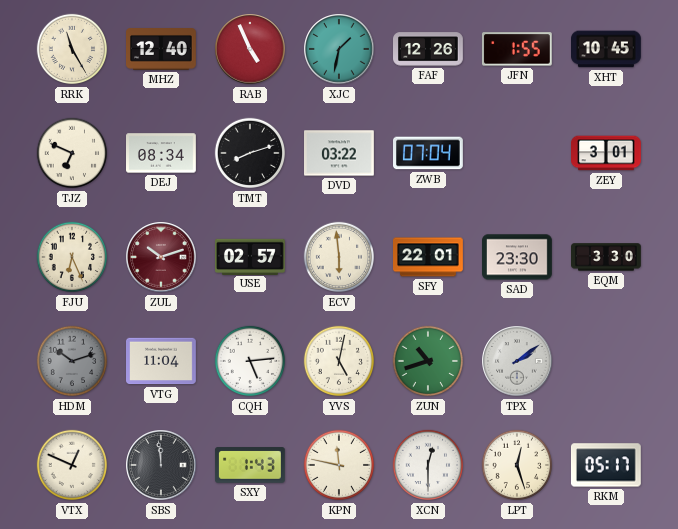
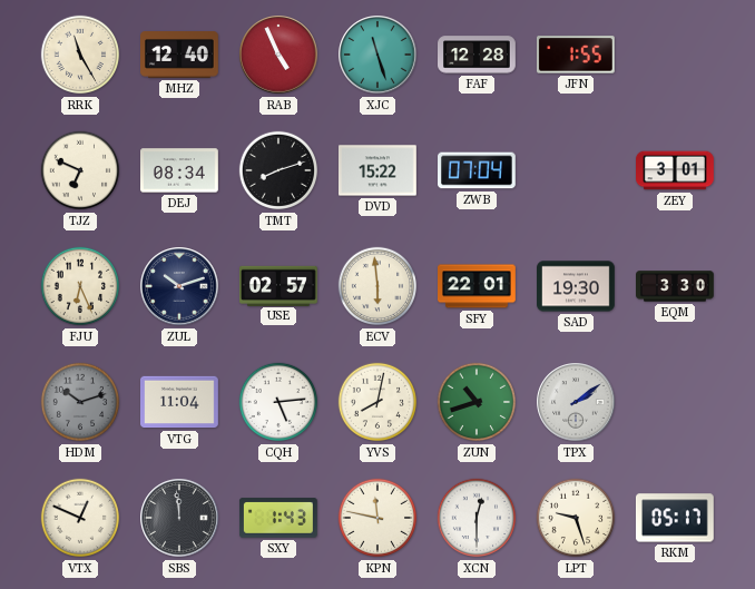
XJC: 1:32 -> 11:27 (377, 55)
FAF: 12:26 -> 12:28 (478, 55)
XHT: 10:45 -> none (607, 49)
DVD: 03:22 -> 15:22 (379, 170)
ZUL dial: burgundy -> navy (179, 286)
SAD: 23:30 -> 19:30 (577, 286)
YVS: 5:02 -> 8:02 (377, 402)
LPT: 12:27 -> 9:27 (576, 518)
